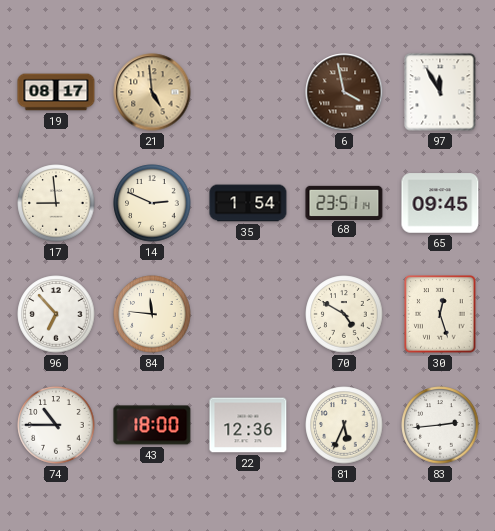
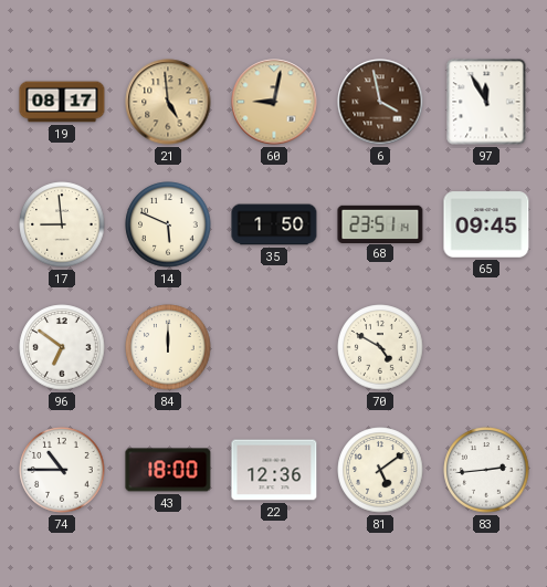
60: none -> 9:02 (274, 102)
14: 2:49 -> 5:49 (168, 224)
35: 1:54 -> 1:50 (274, 224)
96: 6:53 -> 6:51 (62, 347)
84: 11:46 -> 12:00 (168, 347)
30: 12:27 -> none (440, 314)
81: 5:34 -> 5:09 (380, 470)
